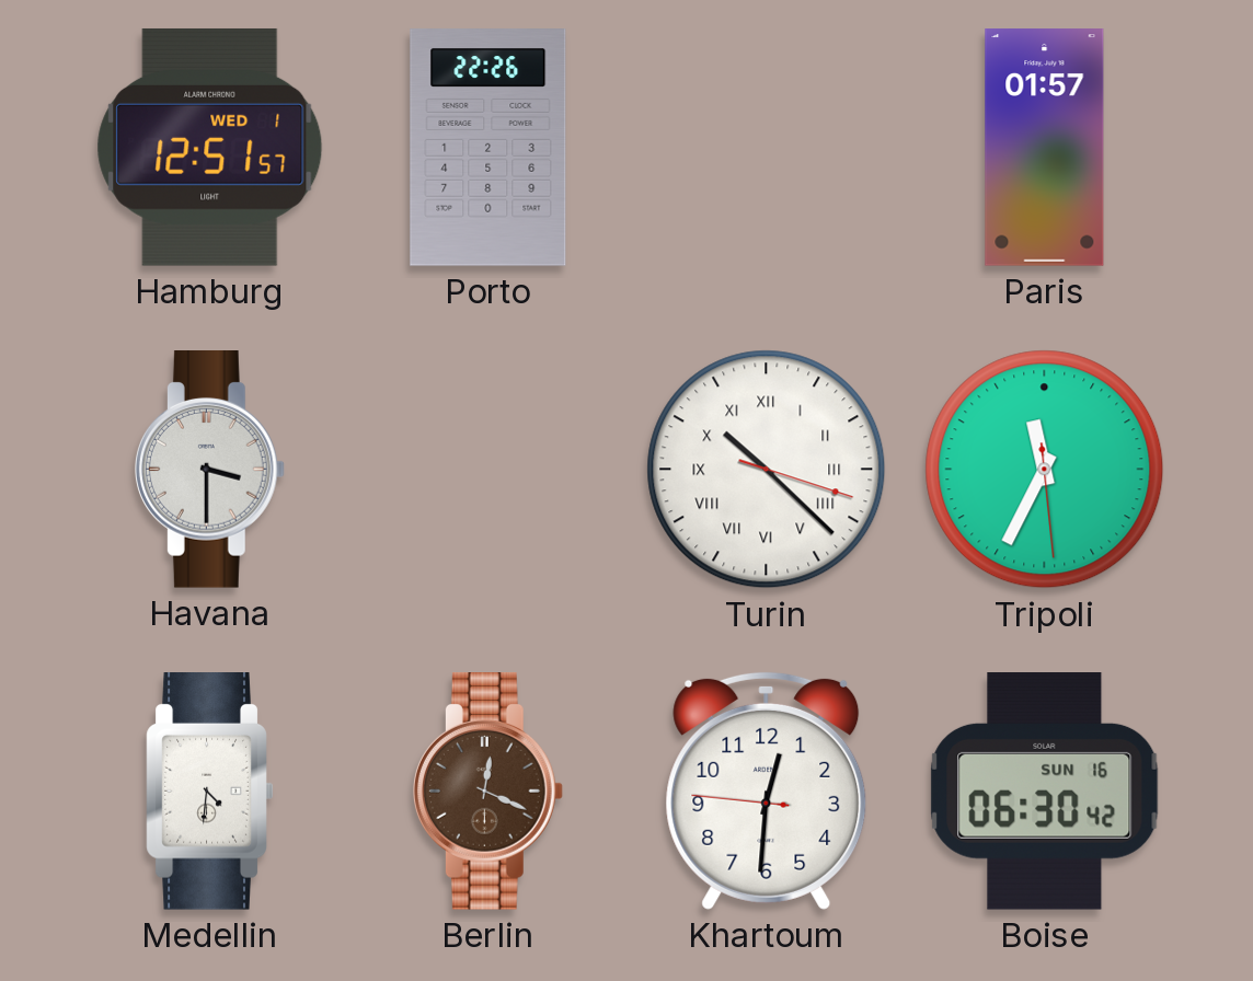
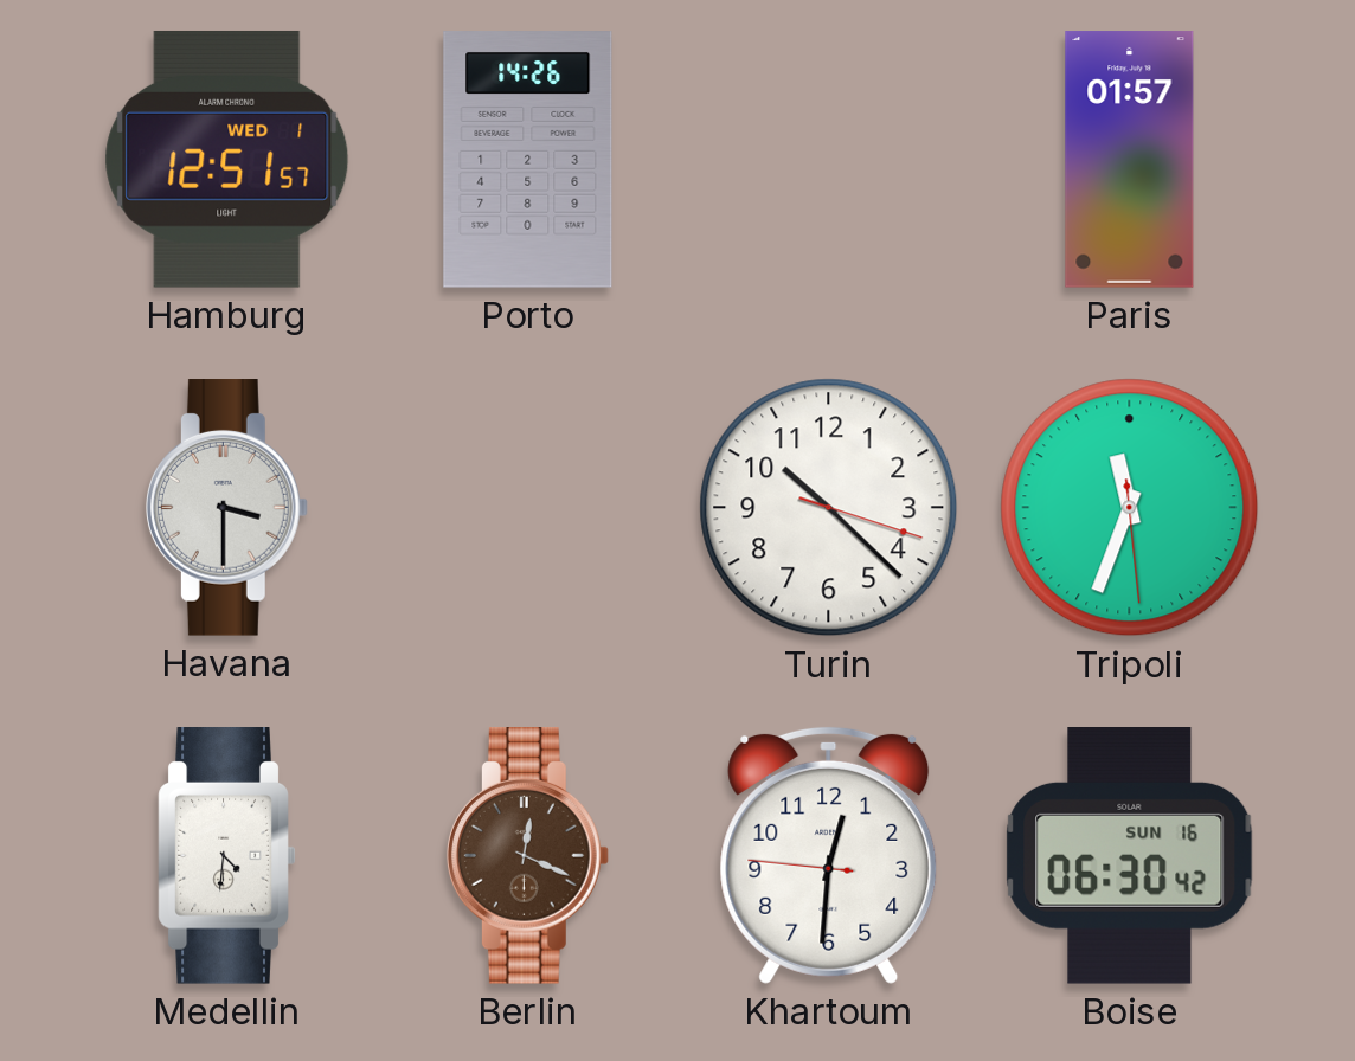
Porto: 22:26 -> 14:26 (528, 160)
Turin numerals: Roman -> Arabic (829, 508)
Tripoli: 11:34 -> 11:33 (1130, 508)
